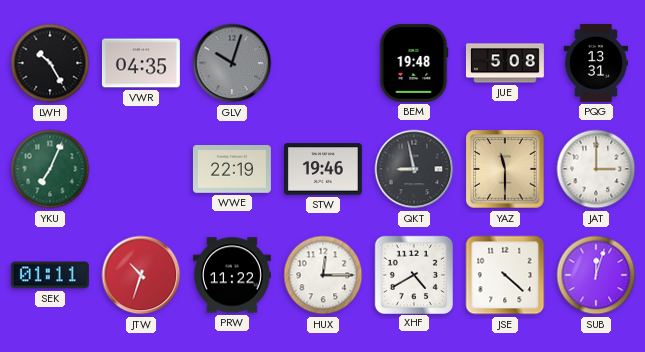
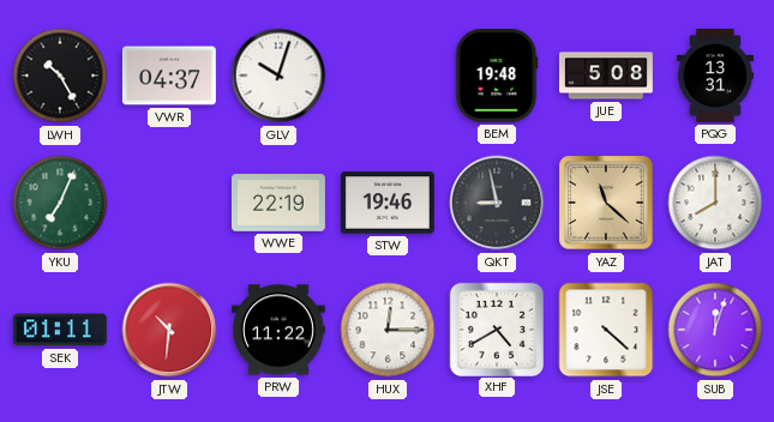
VWR: 04:35 -> 04:37 (169, 76)
GLV dial: grey -> white (278, 76)
YAZ: 11:30 -> 11:22 (606, 203)
JAT: 3:00 -> 8:00 (715, 203)
JTW: 10:33 -> 10:31 (169, 330)
